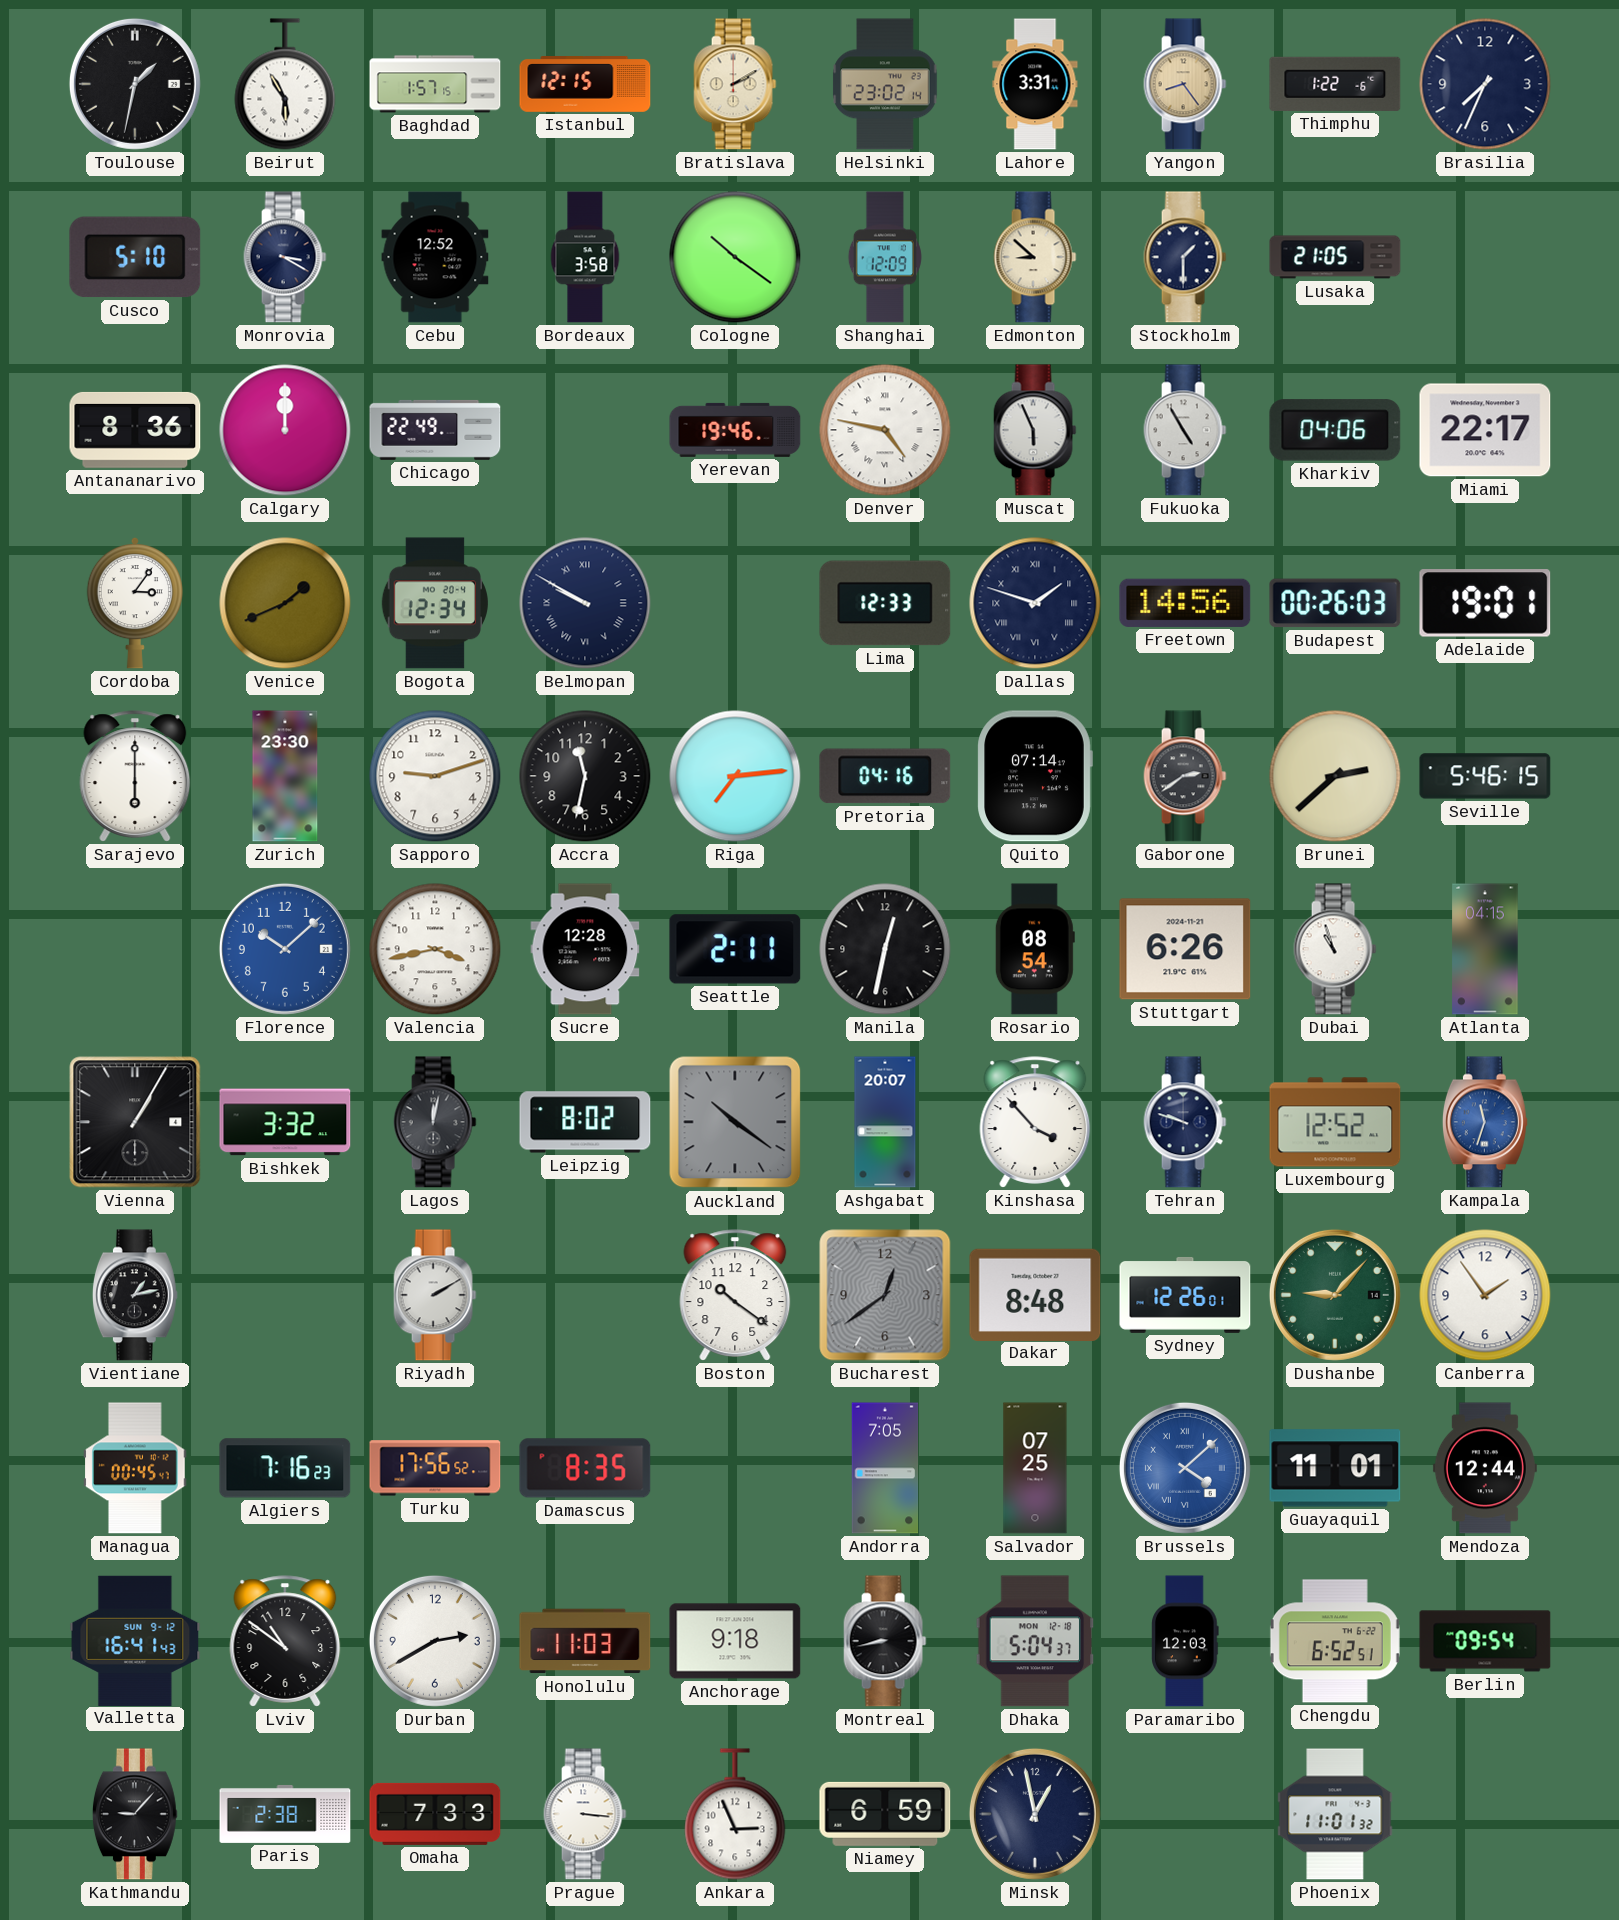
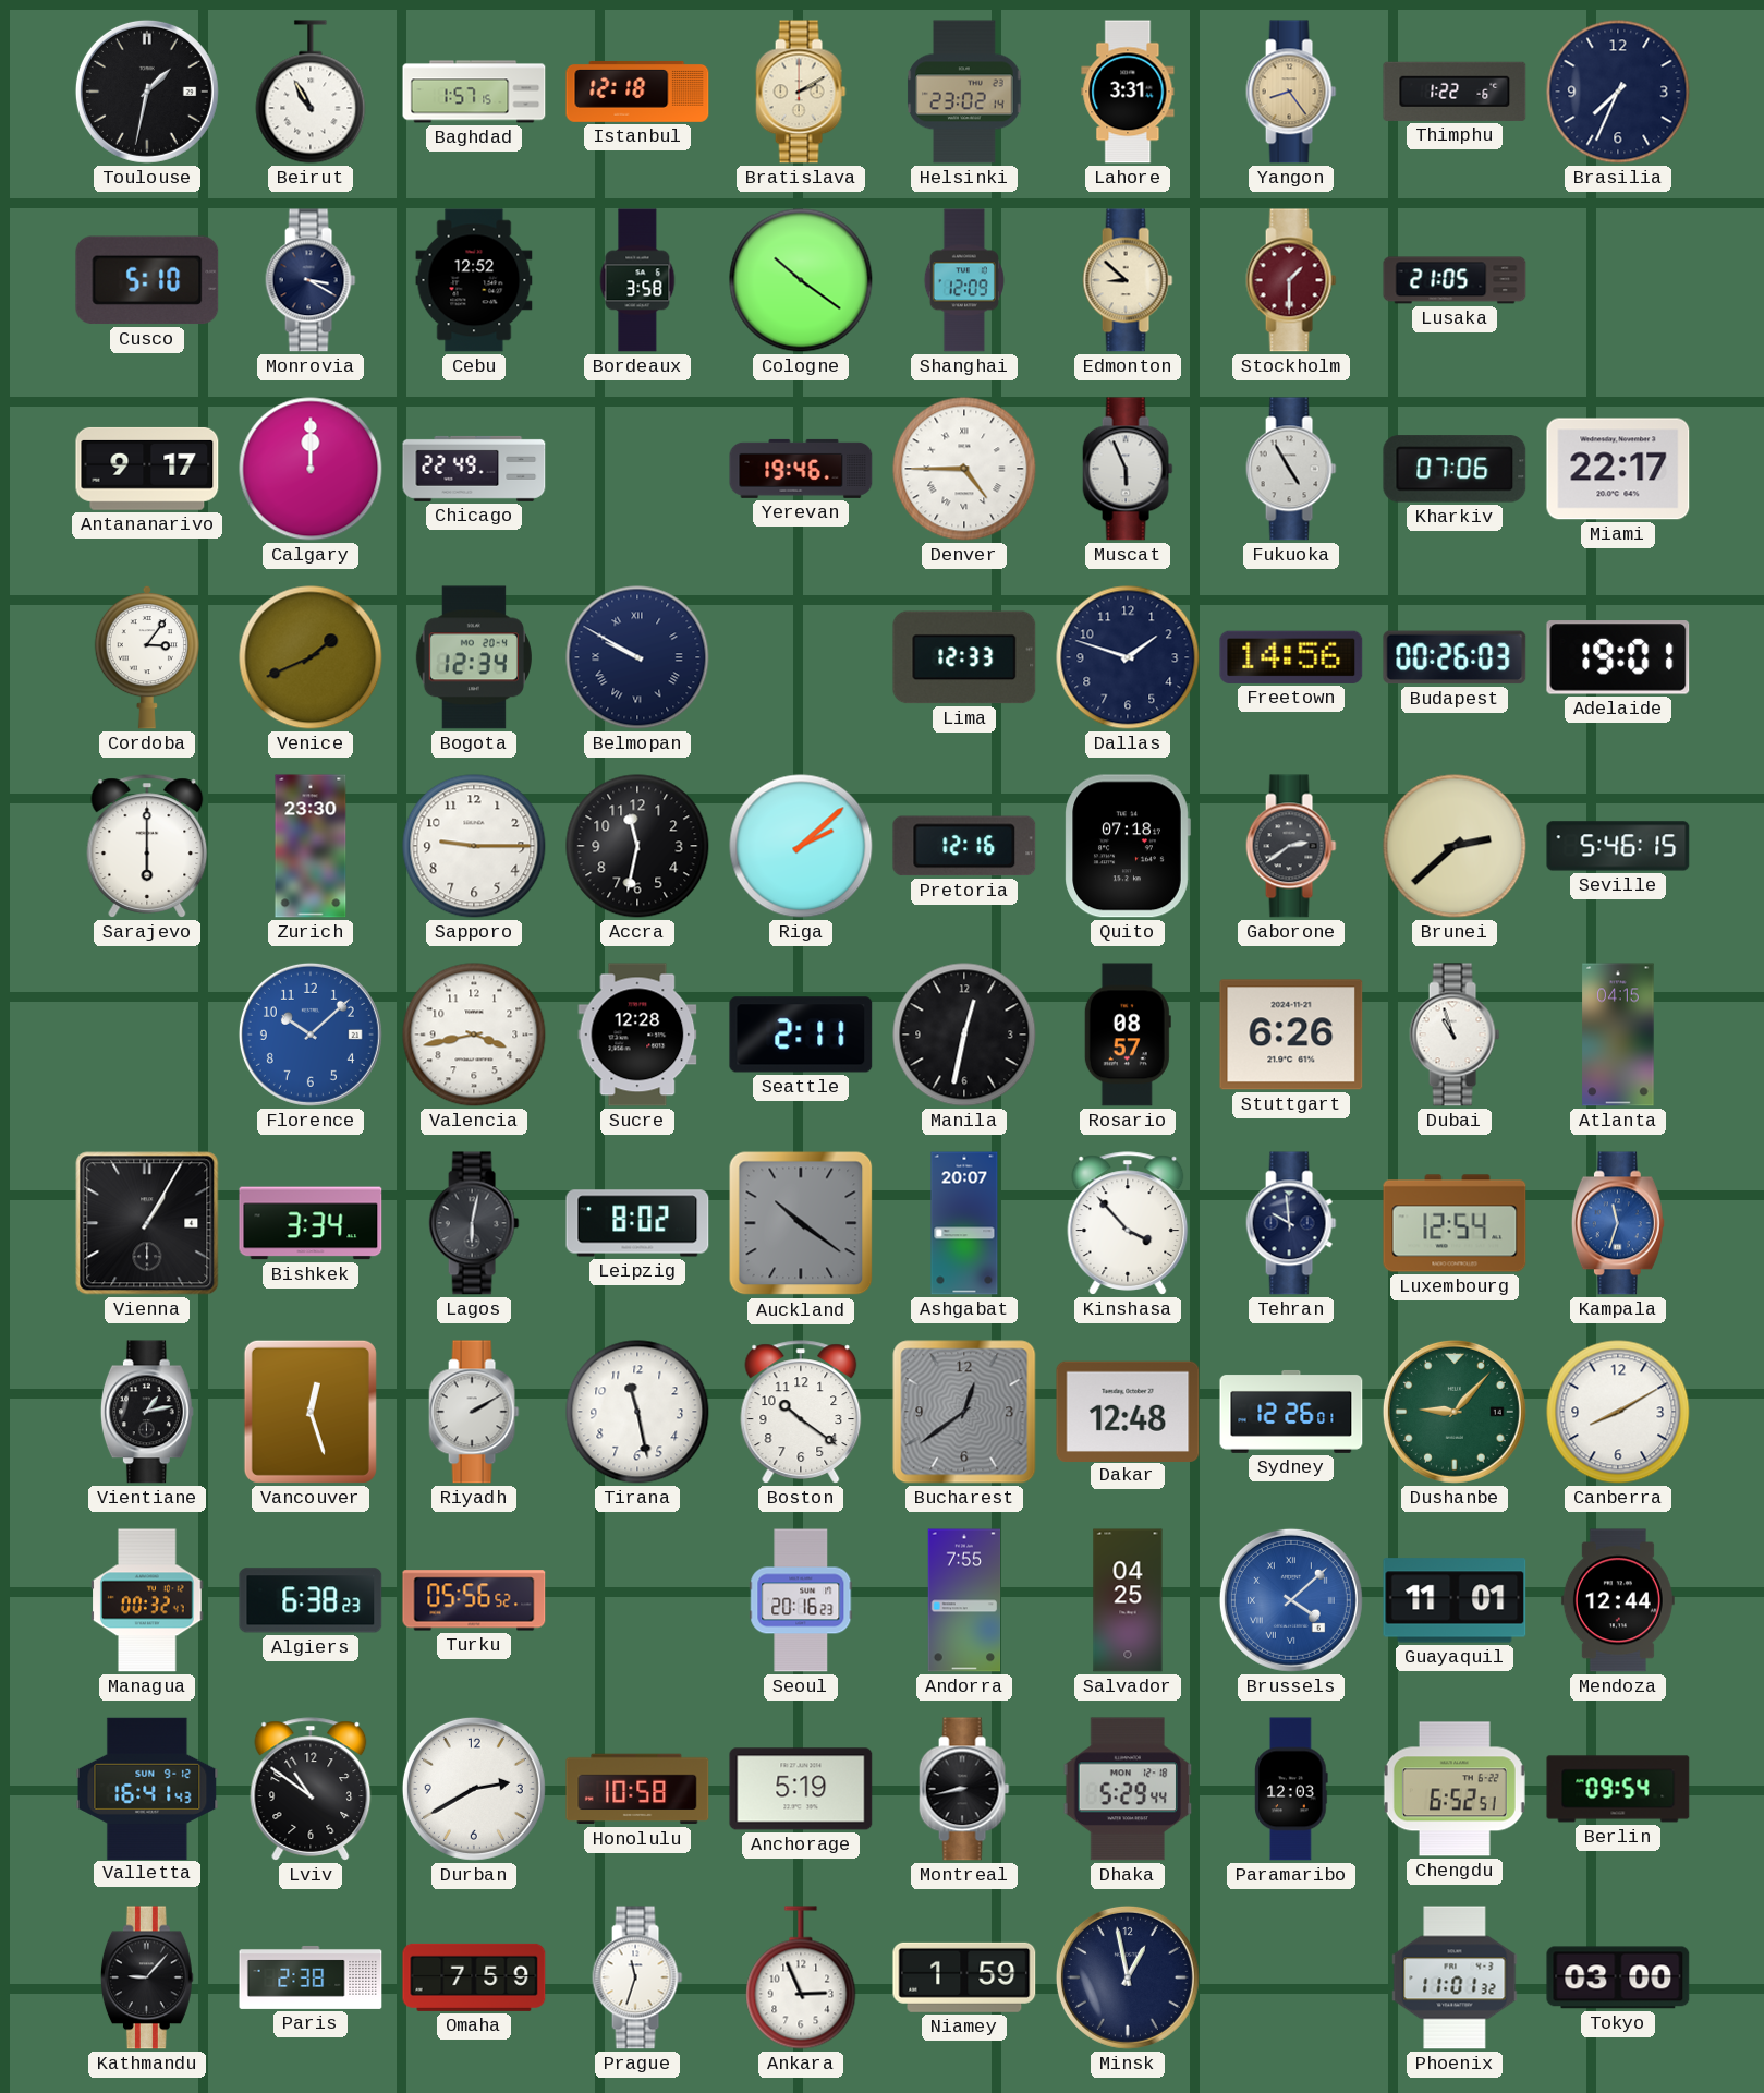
Beirut: 5:55 -> 10:55 (311, 92)
Istanbul: 12:15 -> 12:18 (637, 93)
Stockholm dial: navy -> burgundy (1291, 280)
Antananarivo: 8:36 -> 9:17 (147, 469)
Denver: 4:47 -> 4:45 (964, 469)
Kharkiv: 04:06 -> 07:06 (1455, 469)
Dallas numerals: Roman -> Arabic (1128, 657)
Sapporo: 9:12 -> 9:15 (474, 846)
Riga: 7:14 -> 2:08 (801, 846)
Pretoria: 04:16 -> 12:16 (964, 846)
Quito: 07:14 -> 07:18 (1128, 846)
Rosario: 08:54 -> 08:57 (1128, 1035)
Bishkek: 3:32 -> 3:34 (311, 1223)
Lagos: 12:02 -> 6:02 (474, 1223)
Tehran: 9:48 -> 9:59 (1291, 1223)
Luxembourg: 12:52 -> 12:54 (1455, 1223)
Vancouver: none -> 12:27 (311, 1412)
Tirana: none -> 11:28 (637, 1412)
Dakar: 8:48 -> 12:48 (1128, 1411)
Canberra: 1:54 -> 8:10 (1618, 1412)
Managua: 00:45 -> 00:32 (147, 1600)
Algiers: 7:16 -> 6:38 (311, 1600)
Turku: 17:56 -> 05:56 (474, 1600)
Damascus: 8:35 -> none (585, 1468)
Seoul: none -> 20:16 (801, 1600)
Andorra: 7:05 -> 7:55 (964, 1600)
Salvador: 07:25 -> 04:25 (1128, 1600)
Honolulu: 11:03 -> 10:58 (637, 1789)
Anchorage: 9:18 -> 5:19 (801, 1789)
Dhaka: 5:04 -> 5:29 (1128, 1789)
Omaha: 7:33 -> 7:59 (474, 1977)
Prague: 3:16 -> 11:33 (637, 1977)
Niamey: 6:59 -> 1:59 (964, 1977)
Tokyo: none -> 03:00 (1618, 1977)
